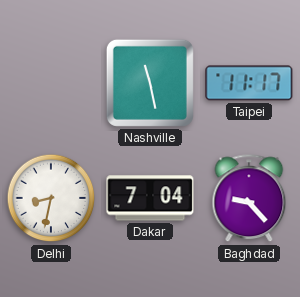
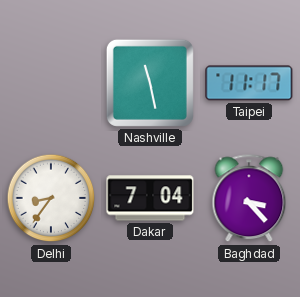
Delhi: 8:32 -> 8:36 (51, 198)
Baghdad: 9:23 -> 3:23 (249, 199)
